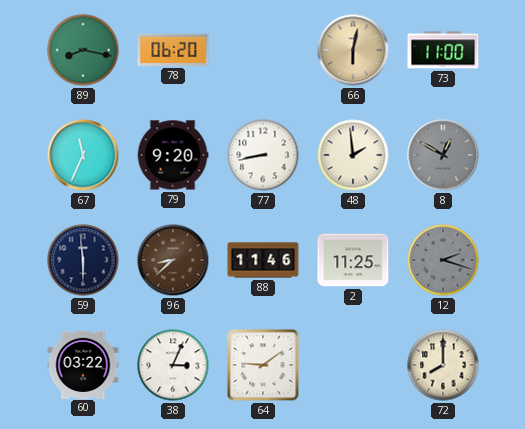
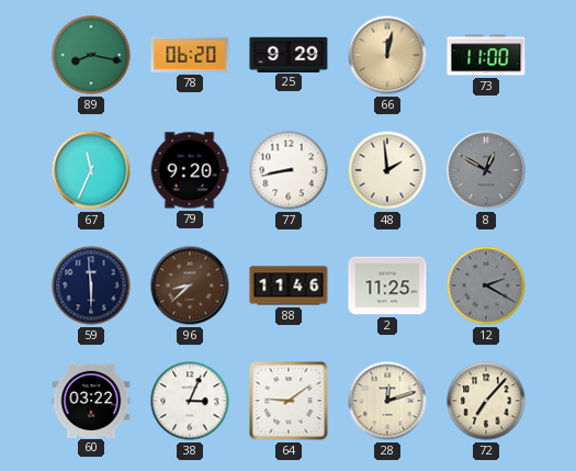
25: none -> 9:29 (289, 54)
66: 6:02 -> 12:02 (387, 55)
12: 2:18 -> 2:20 (486, 285)
28: none -> 12:12 (387, 401)
72: 8:00 -> 7:07 (486, 401)
